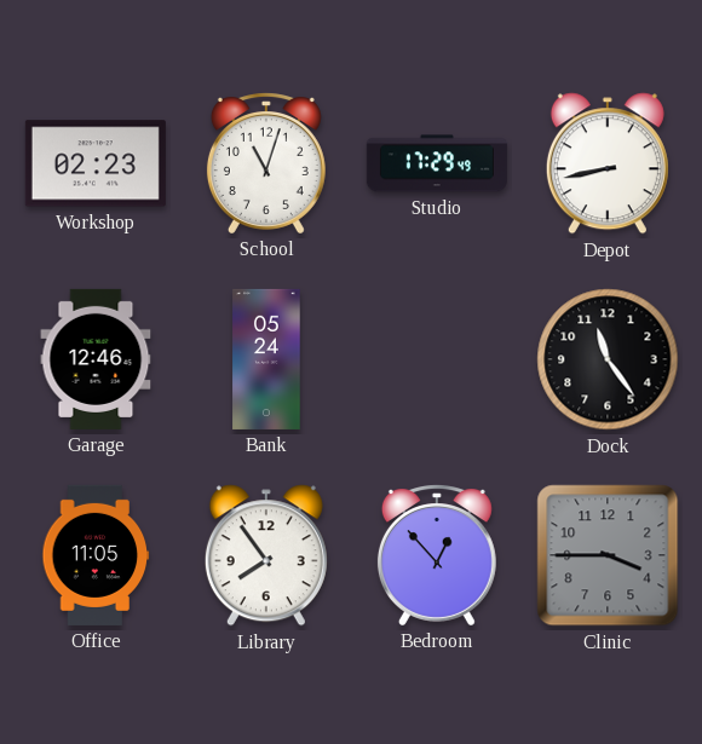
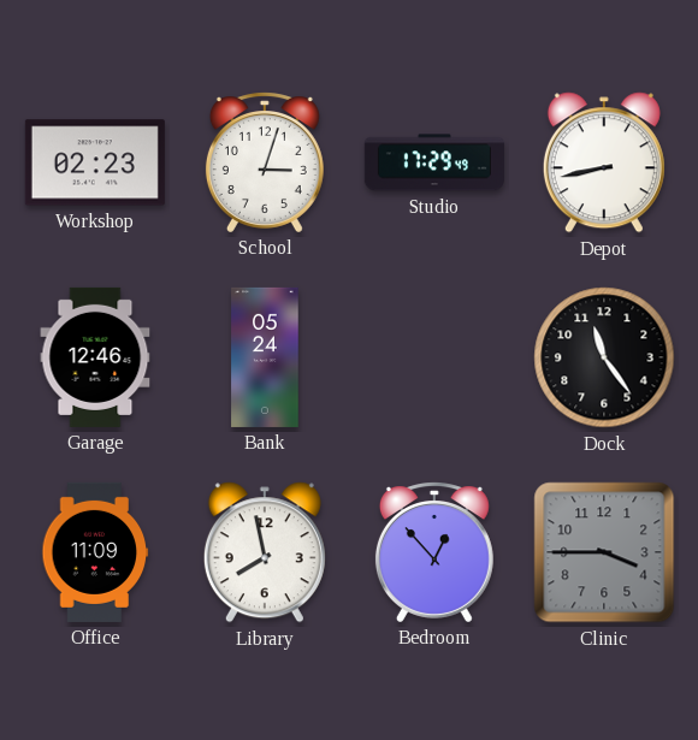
School: 11:03 -> 3:03 (265, 162)
Office: 11:05 -> 11:09 (95, 552)
Library: 7:54 -> 7:58 (265, 552)
